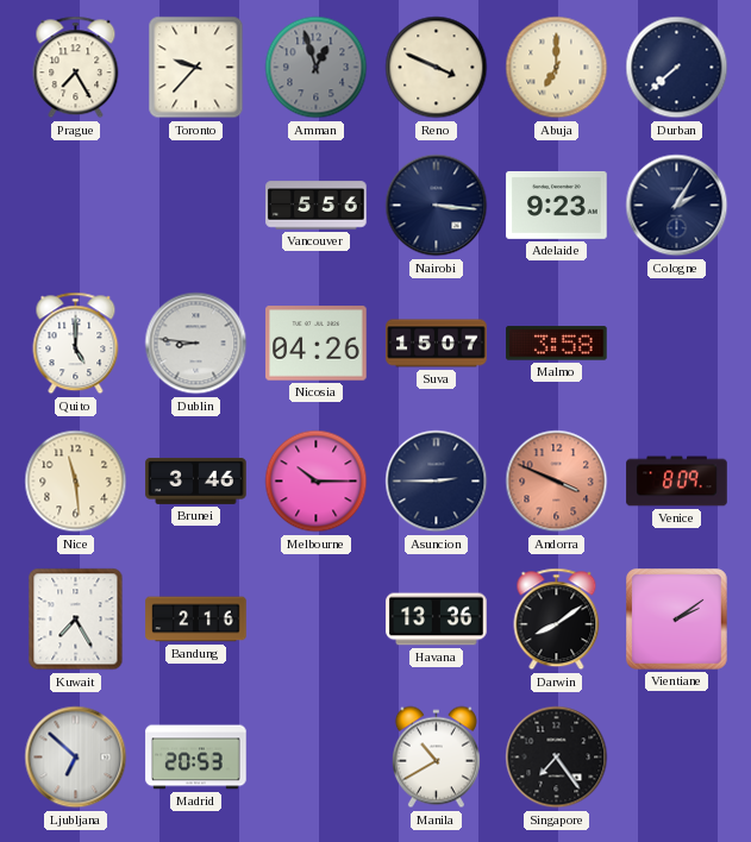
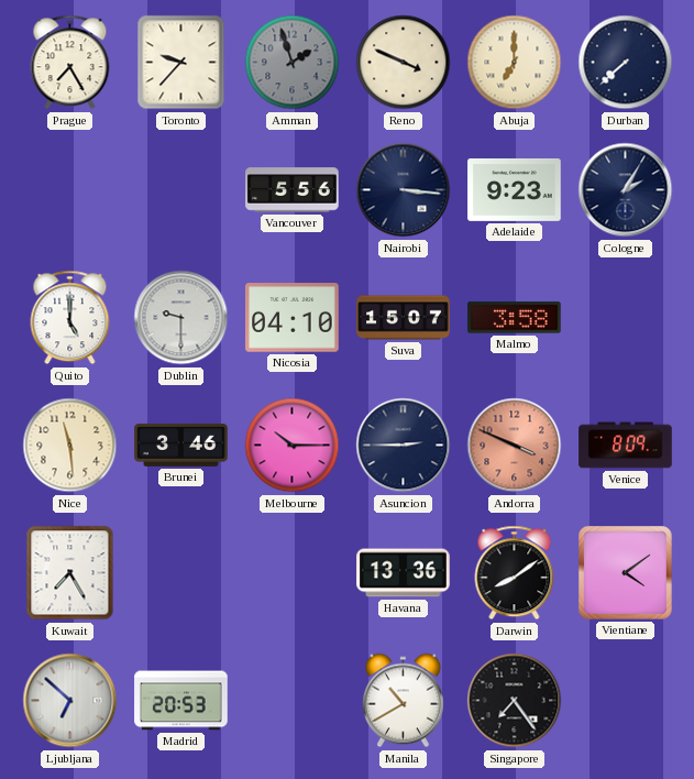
Amman: 12:57 -> 1:57 (293, 63)
Dublin: 8:46 -> 9:30 (181, 318)
Nicosia: 04:26 -> 04:10 (293, 318)
Bandung: 2:16 -> none (196, 620)
Vientiane: 2:09 -> 4:09 (626, 573)
